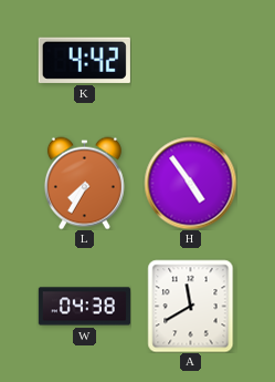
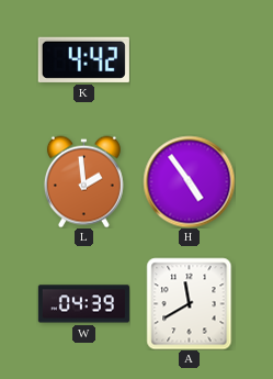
L: 7:35 -> 1:59 (83, 181)
W: 04:38 -> 04:39 (83, 304)
